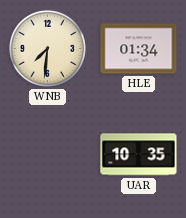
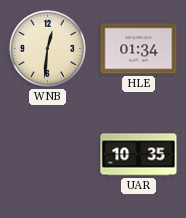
WNB: 7:31 -> 12:31 (47, 48)
